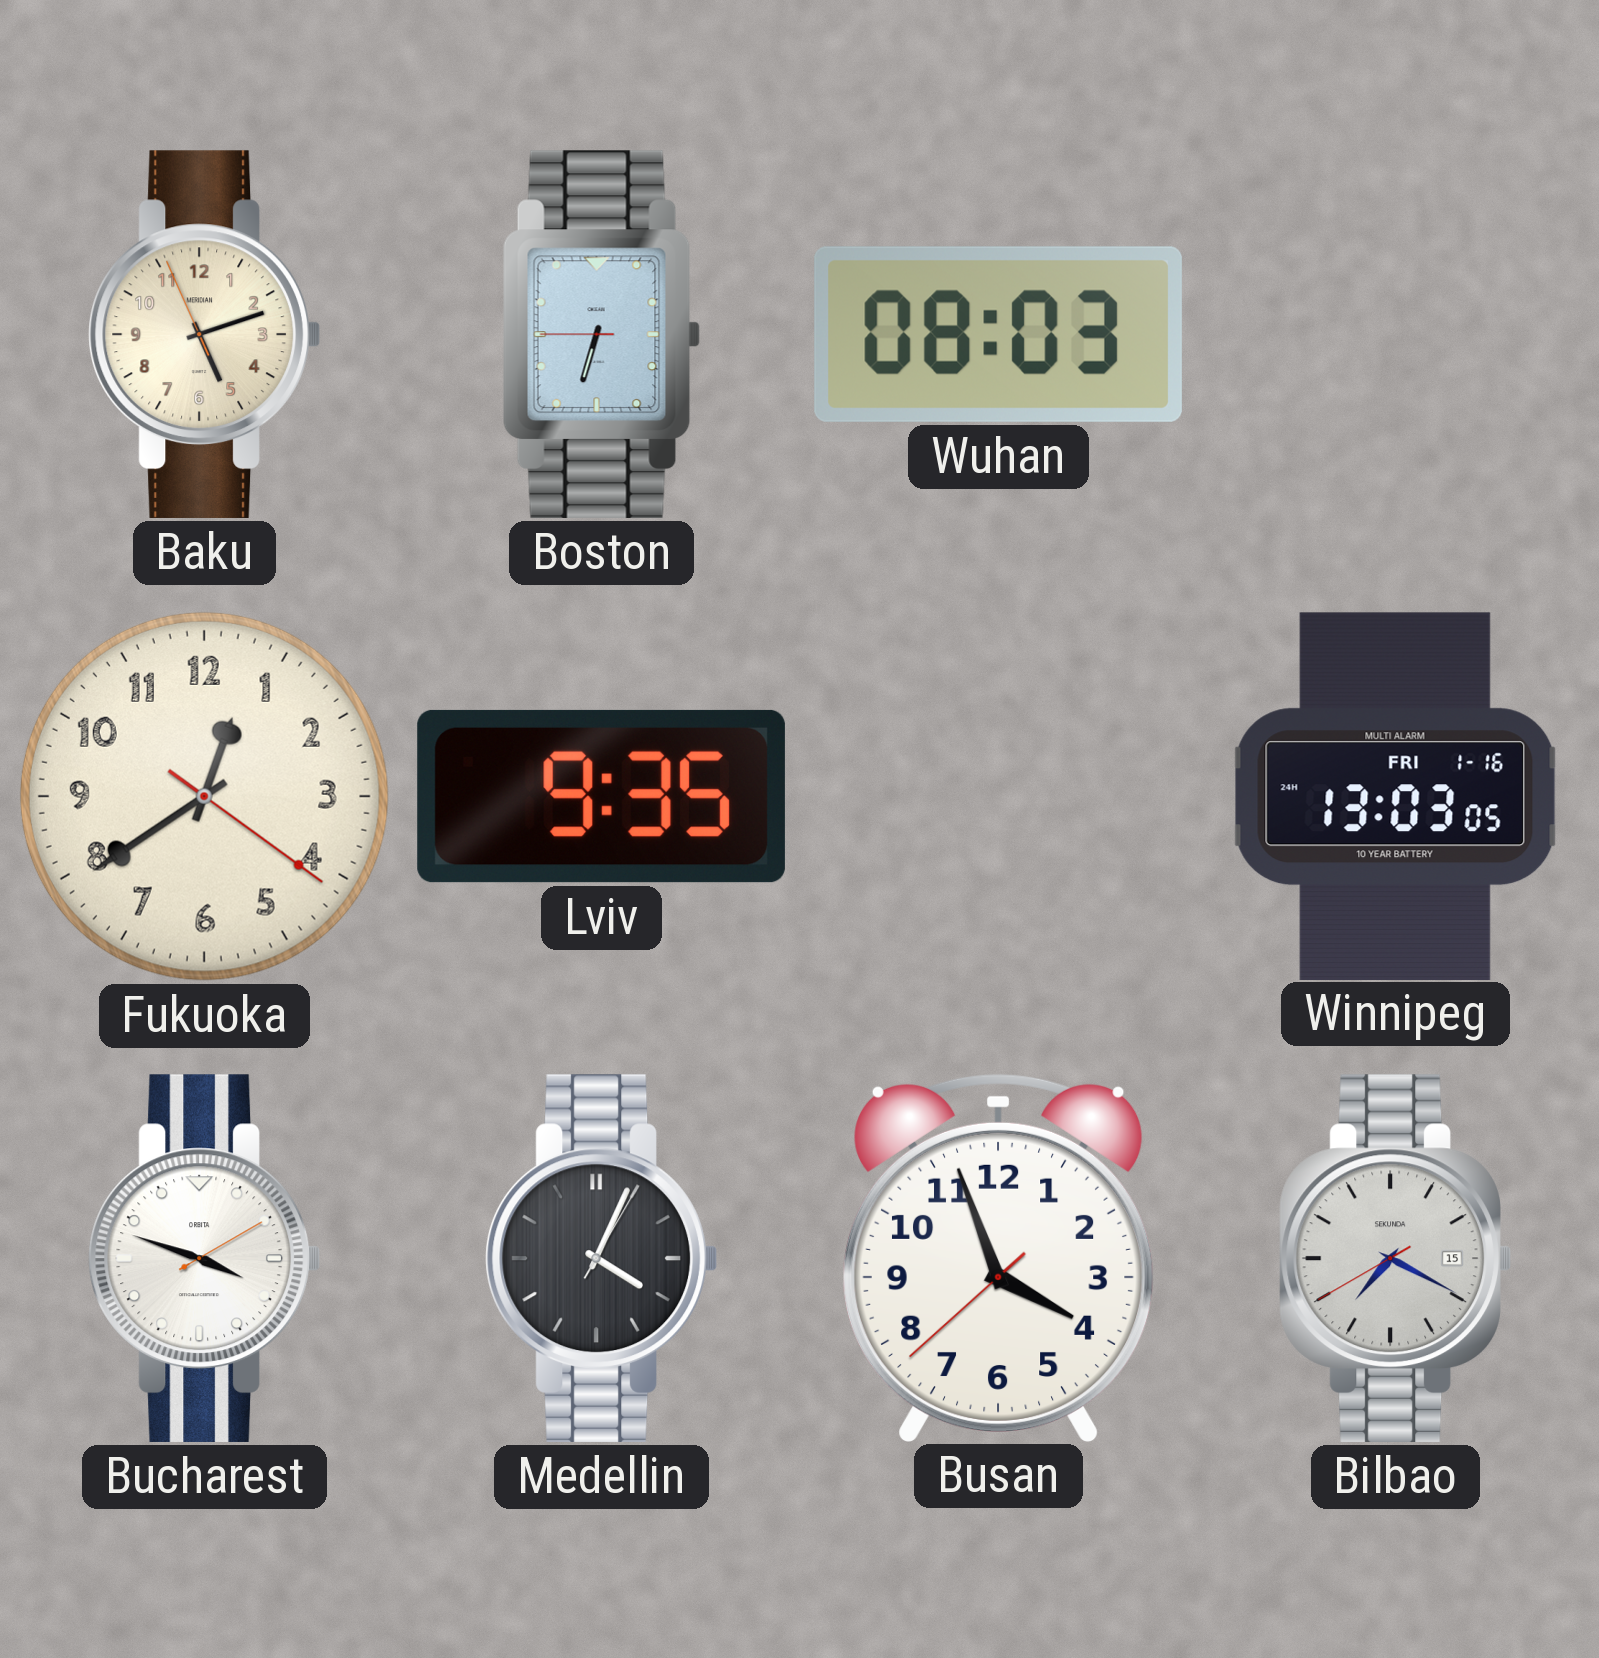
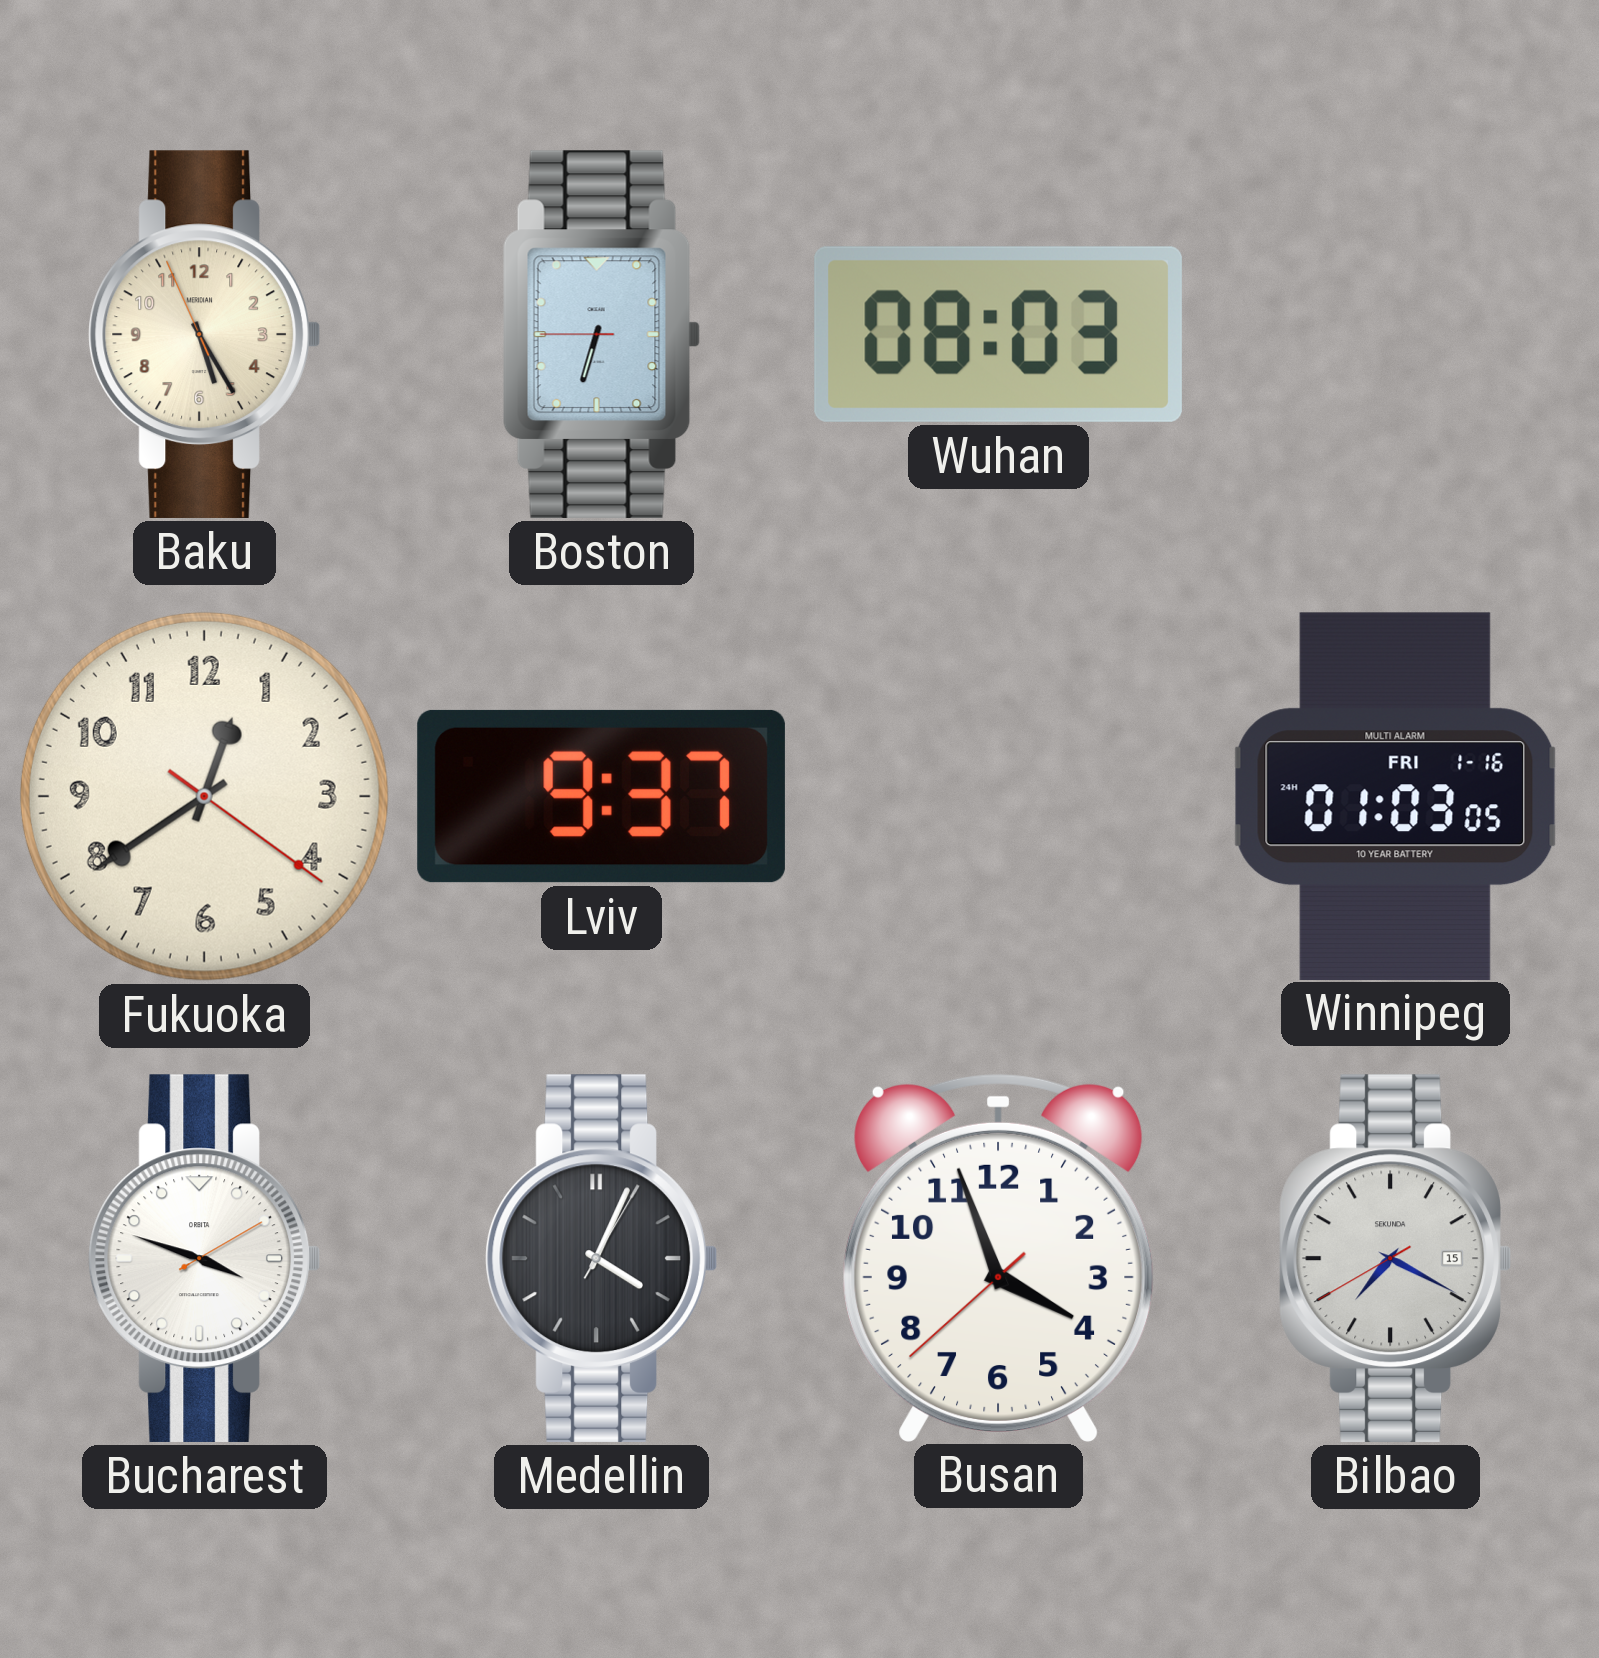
Baku: 5:11 -> 5:24 (204, 334)
Lviv: 9:35 -> 9:37 (601, 796)
Winnipeg: 13:03 -> 01:03 (1396, 796)
